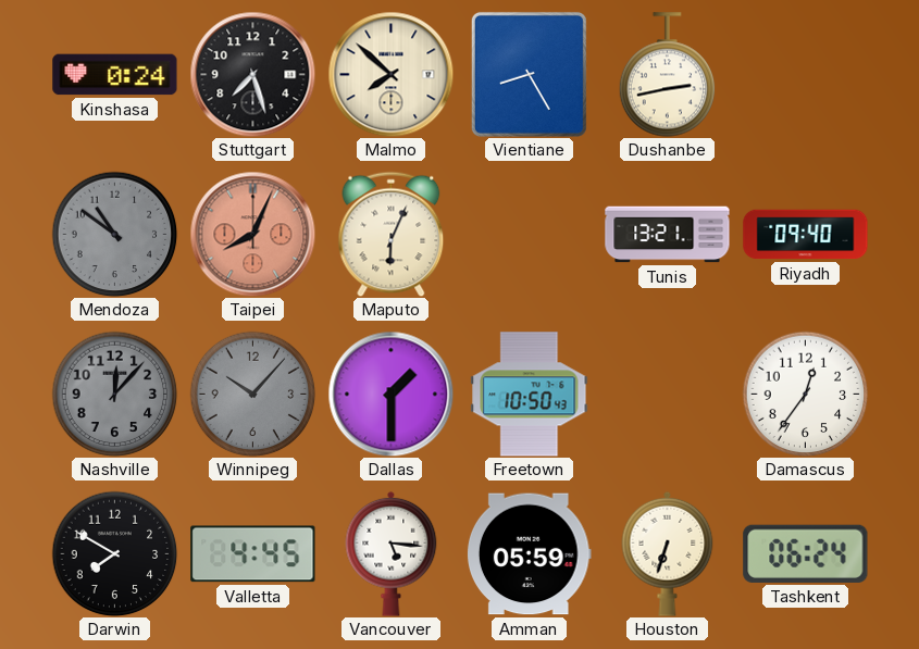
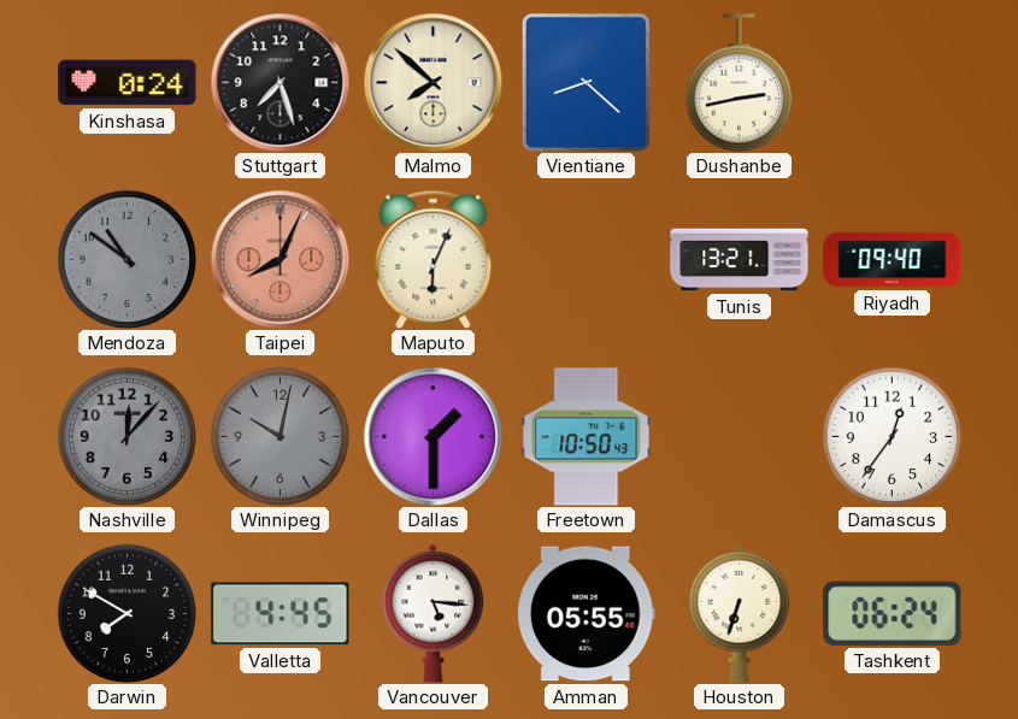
Vientiane: 8:25 -> 8:22 (586, 82)
Winnipeg: 10:07 -> 10:02 (279, 436)
Amman: 05:59 -> 05:55 (586, 614)
